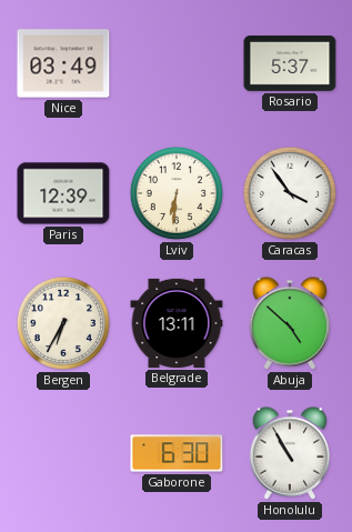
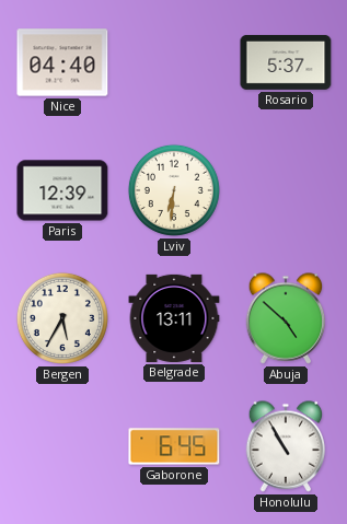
Nice: 03:49 -> 04:40 (62, 62)
Caracas: 3:54 -> none (290, 193)
Bergen: 6:35 -> 5:35 (62, 318)
Gaborone: 6:30 -> 6:45 (174, 446)
